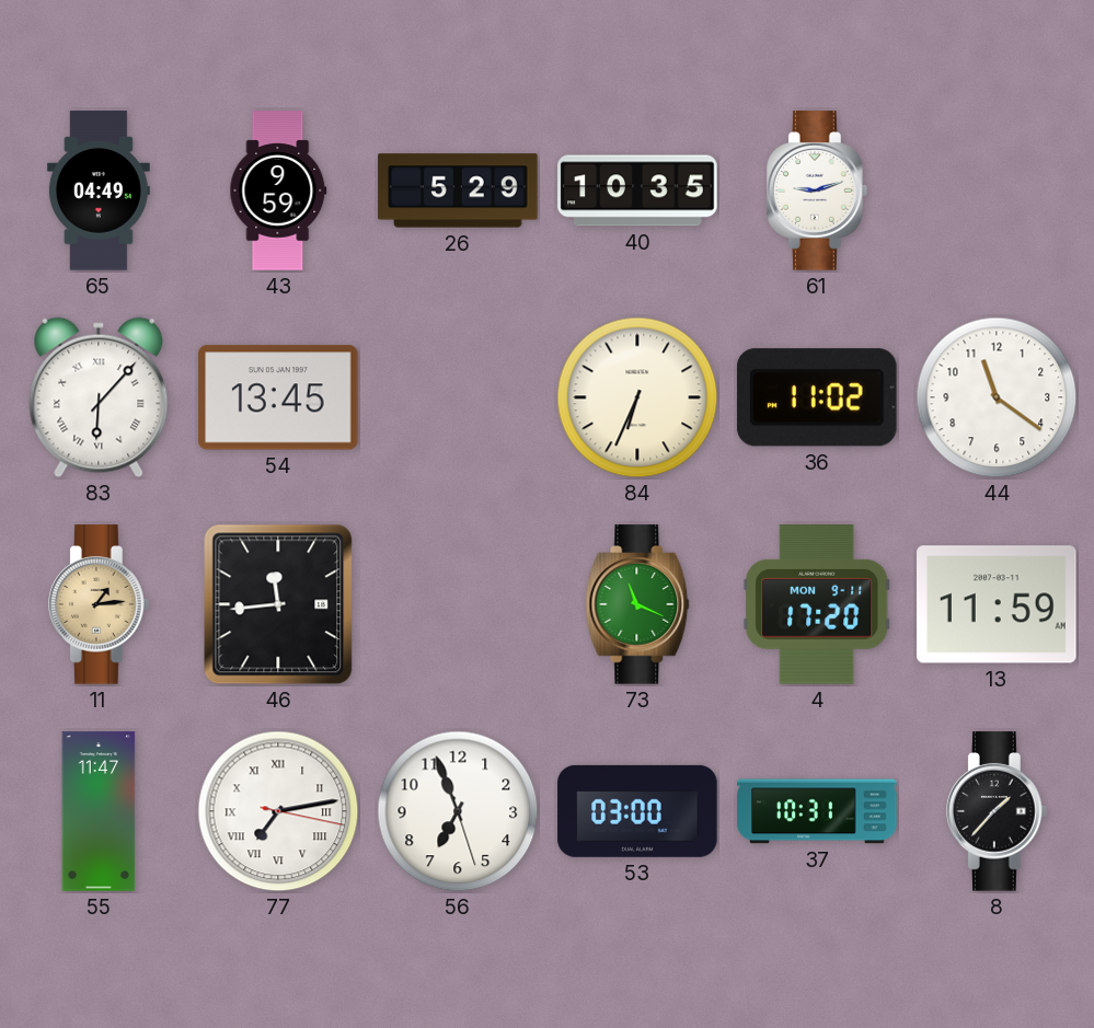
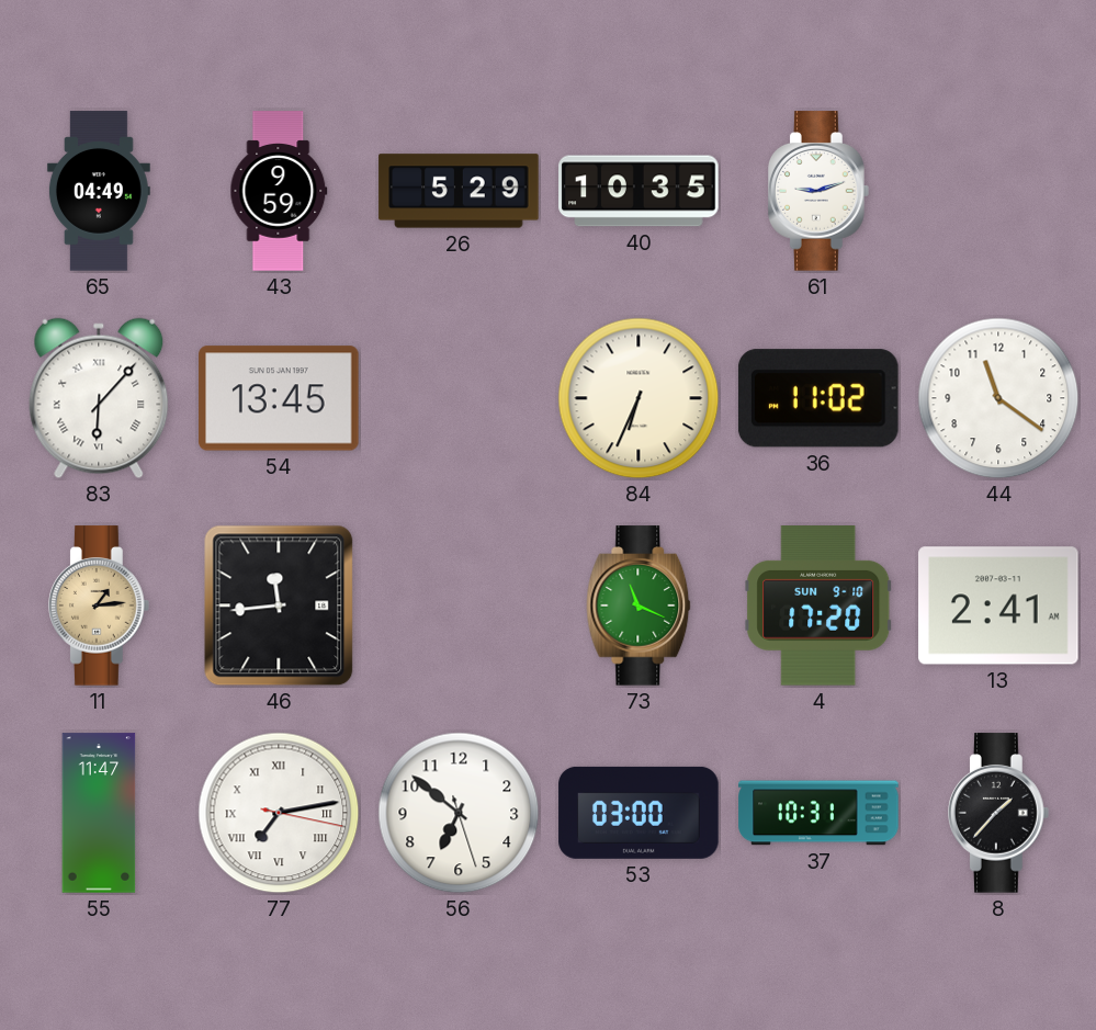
4 date: MON 9-11 -> SUN 9-10 (818, 605)
13: 11:59 -> 2:41 (998, 605)
56: 6:56 -> 6:51 (459, 813)
